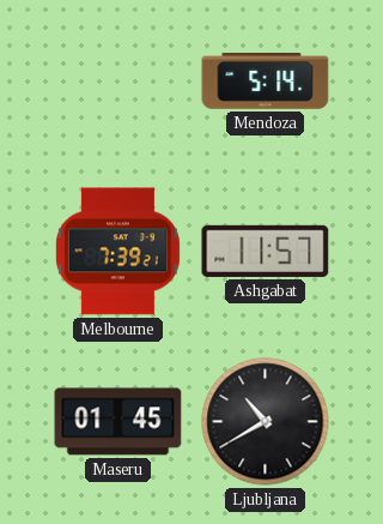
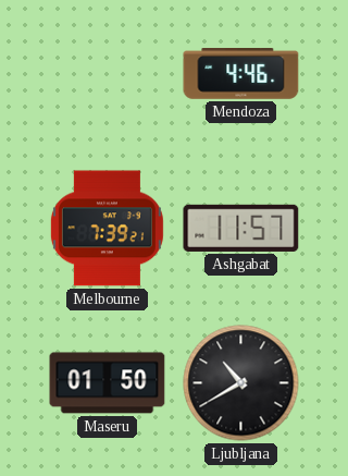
Mendoza: 5:14 -> 4:46 (241, 74)
Maseru: 01:45 -> 01:50 (108, 383)
